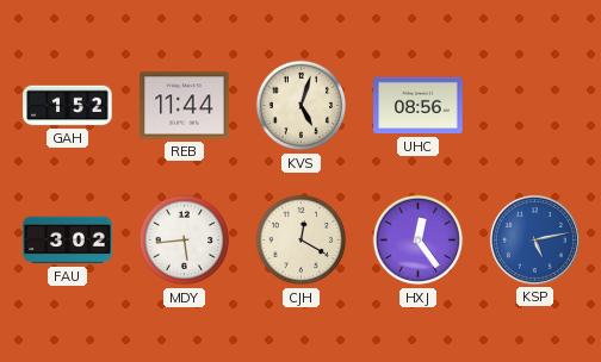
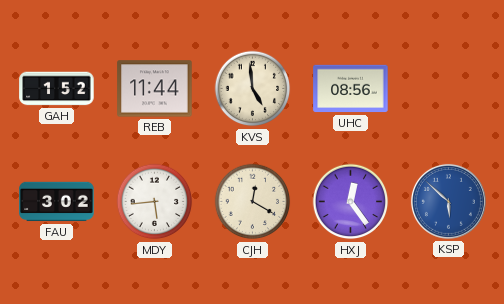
KVS: 5:03 -> 4:59 (253, 89)
KSP: 5:13 -> 5:52 (448, 201)
